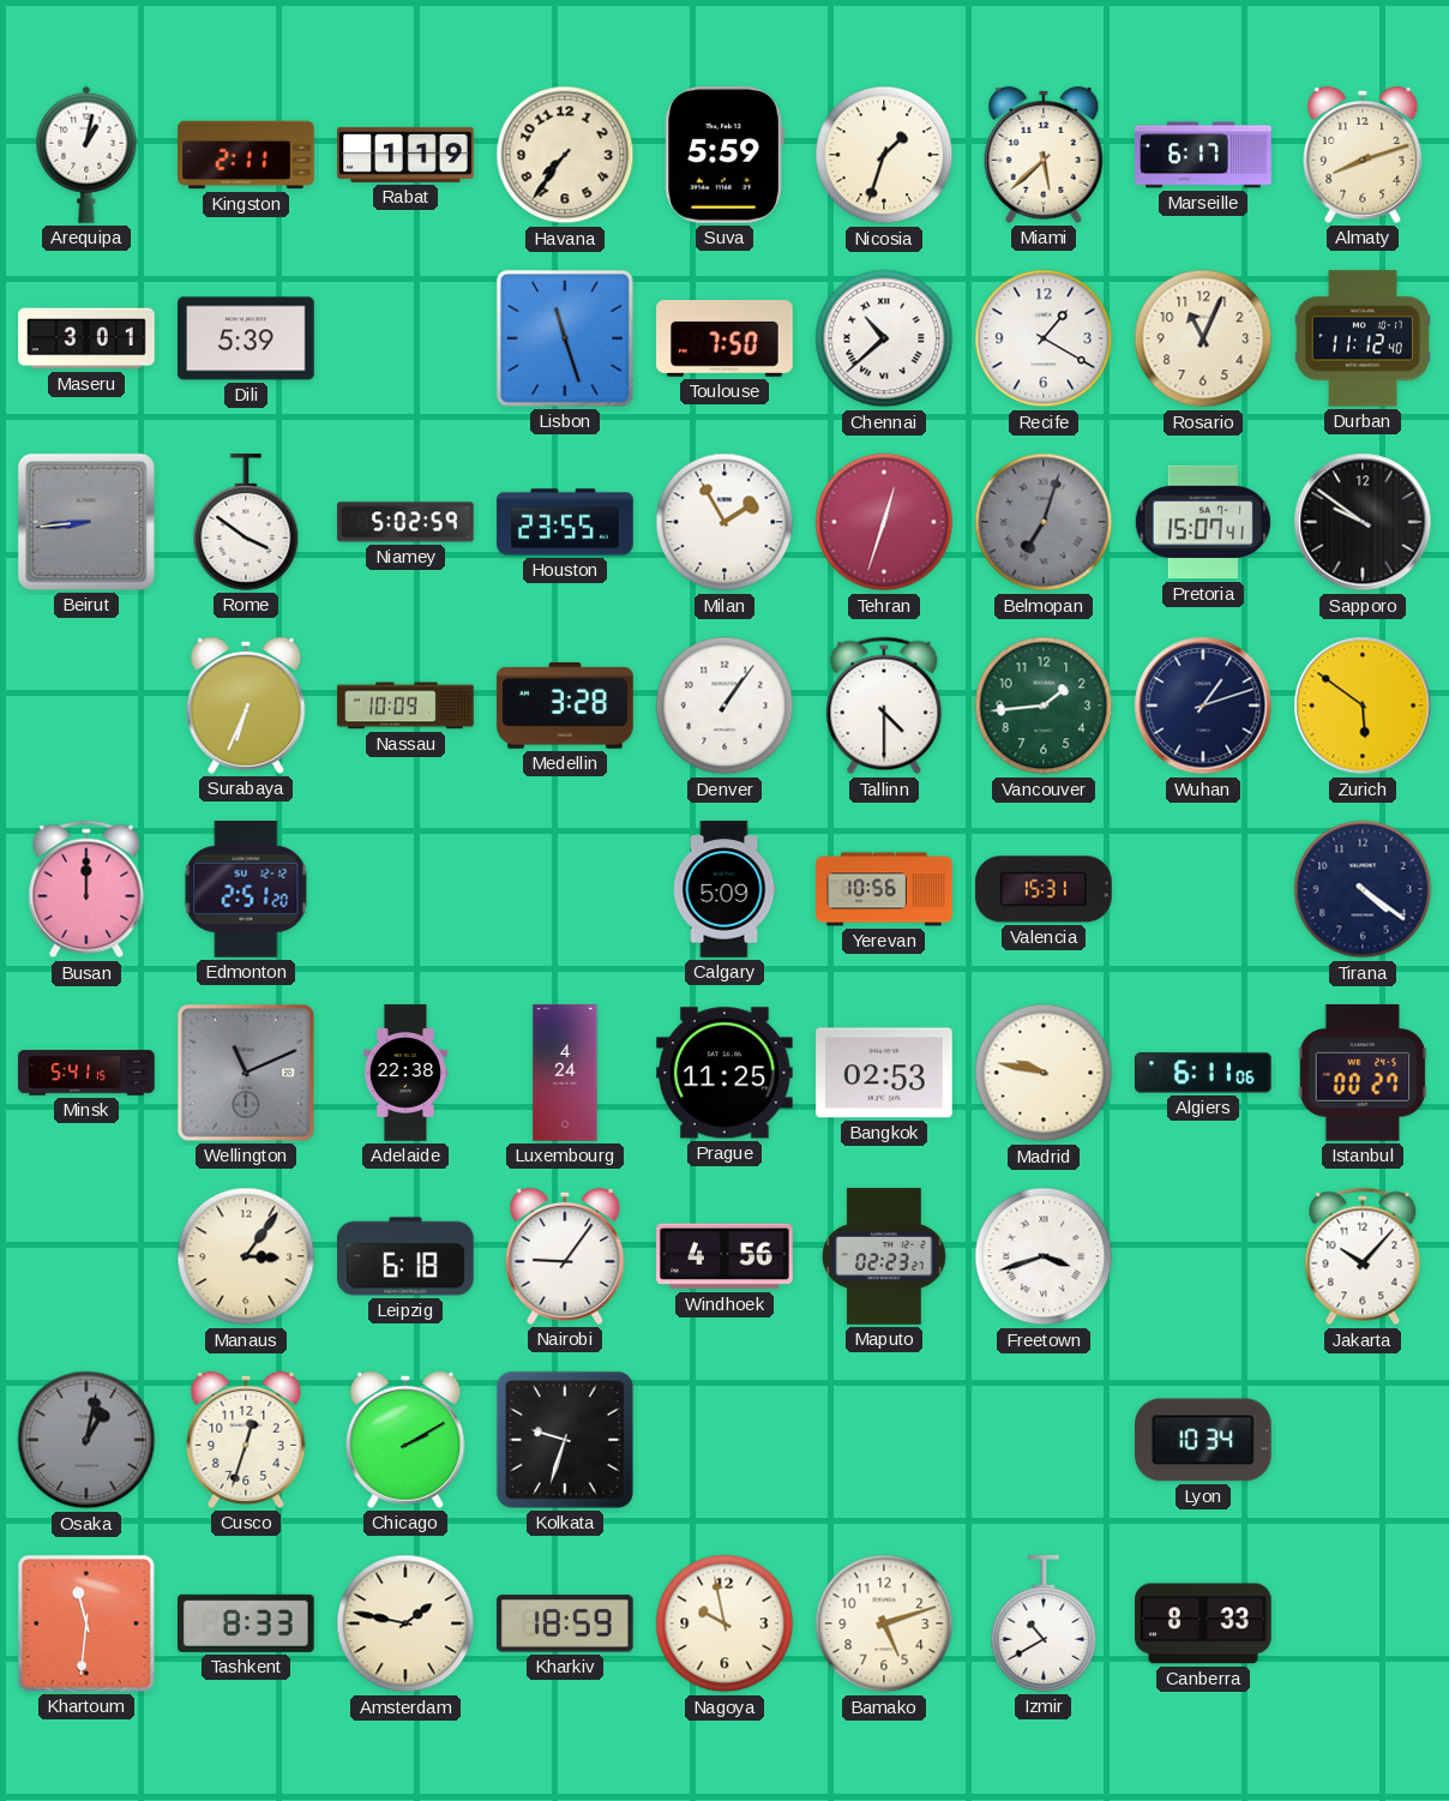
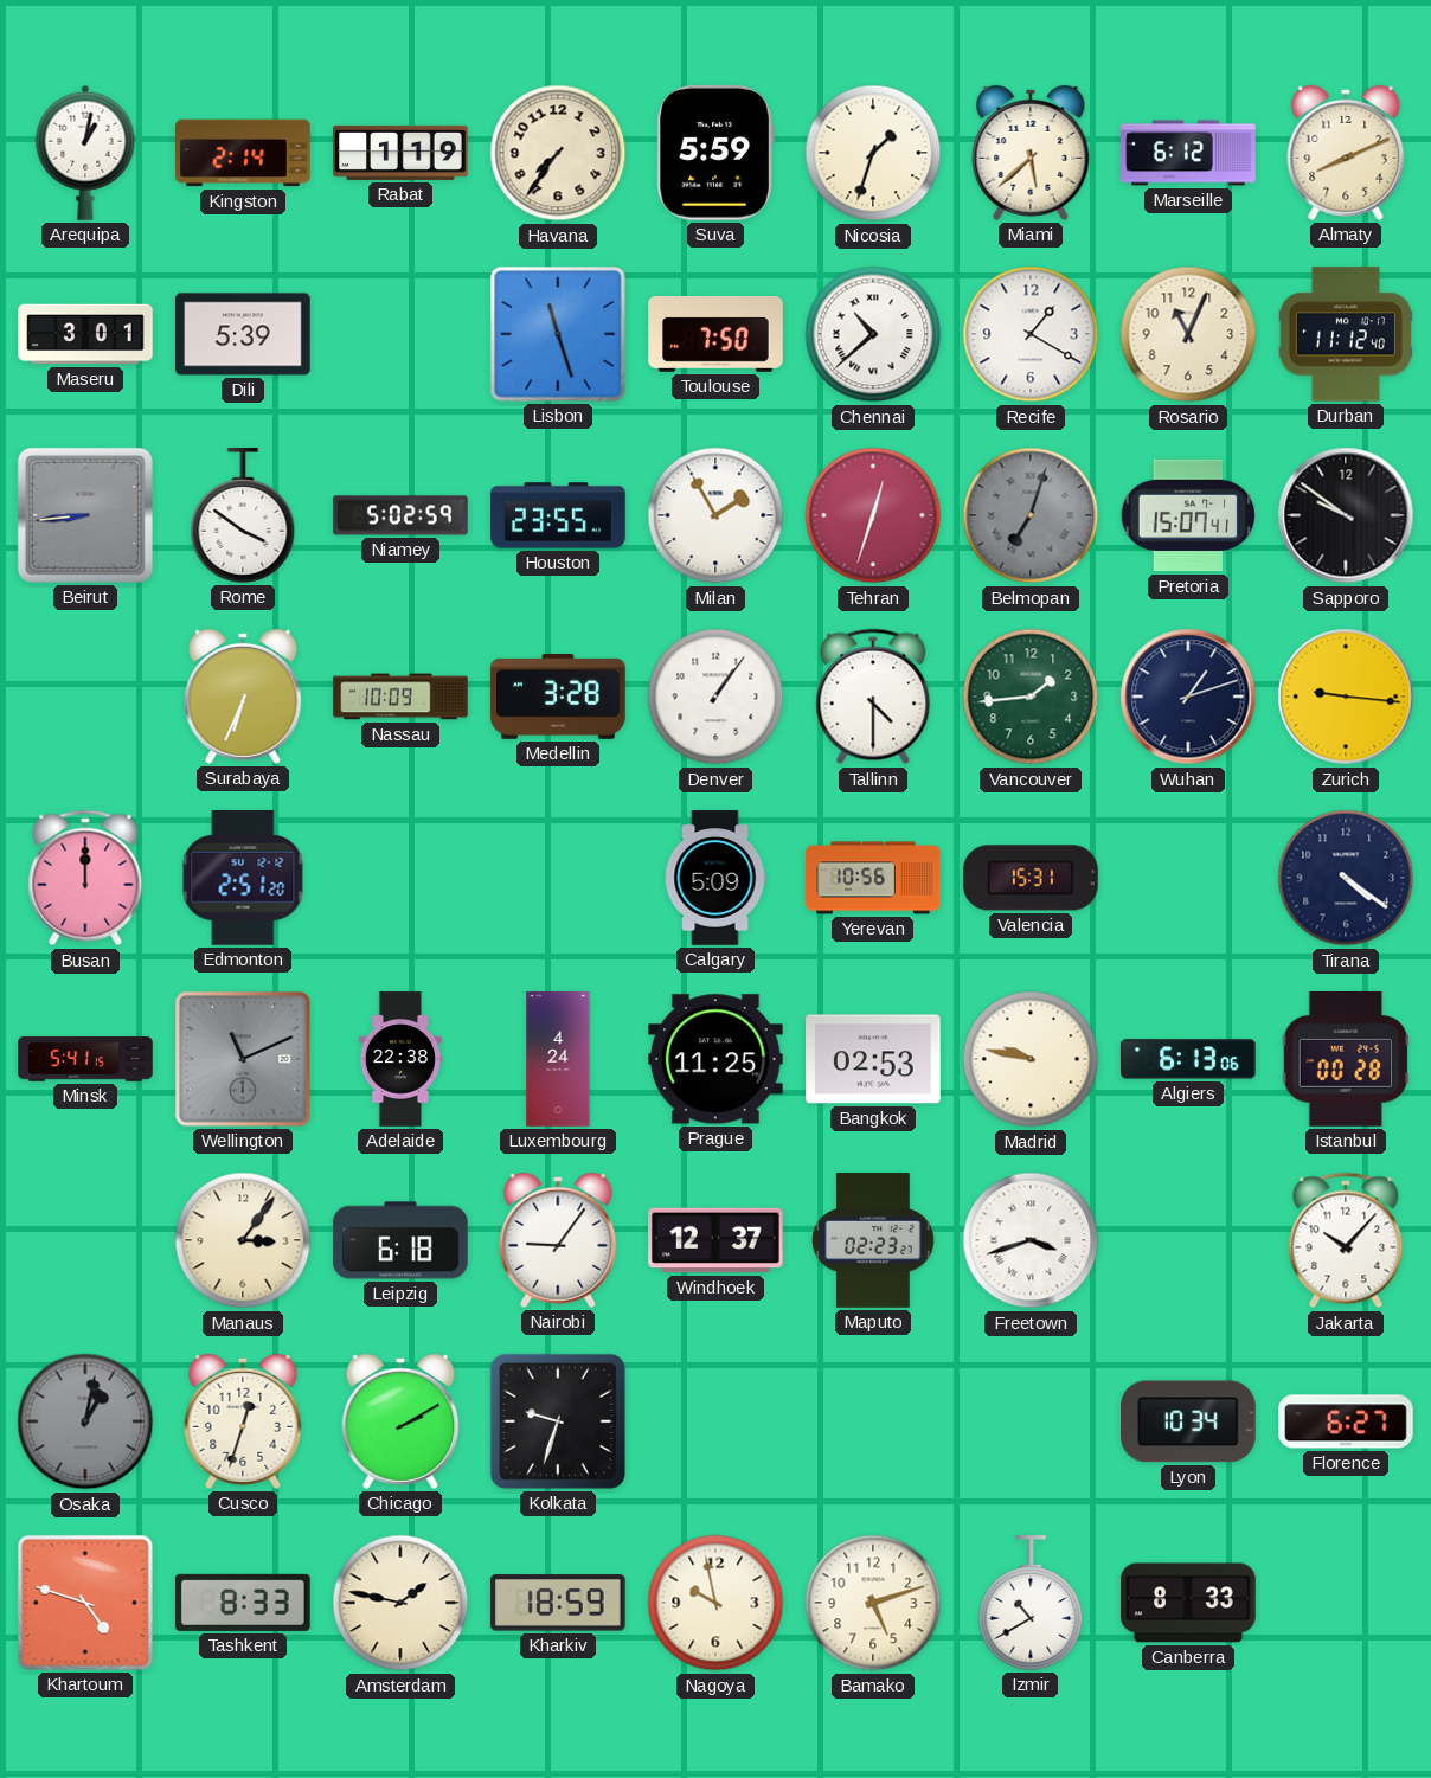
Kingston: 2:11 -> 2:14 (243, 153)
Marseille: 6:17 -> 6:12 (1188, 153)
Almaty: 8:12 -> 8:11 (1346, 153)
Zurich: 5:51 -> 9:16 (1346, 697)
Algiers: 6:11 -> 6:13 (1188, 1059)
Istanbul: 00:27 -> 00:28 (1346, 1059)
Windhoek: 4:56 -> 12:37 (715, 1240)
Florence: none -> 6:27 (1346, 1421)
Khartoum: 11:31 -> 4:48 (85, 1603)
